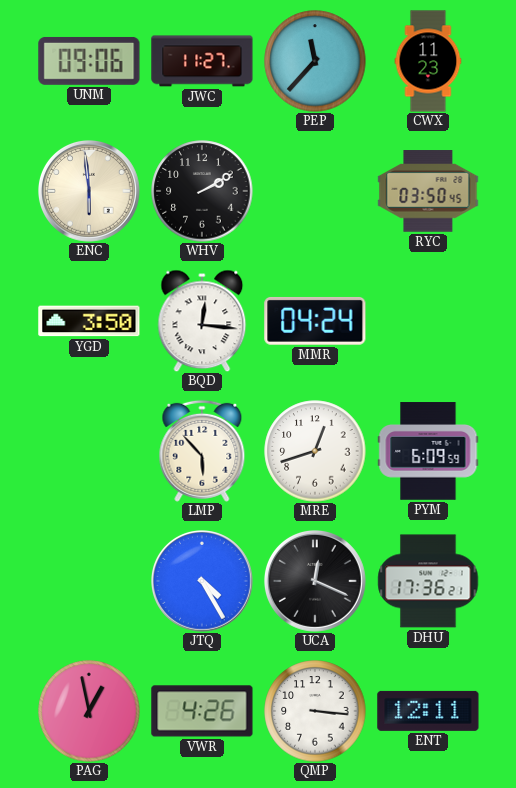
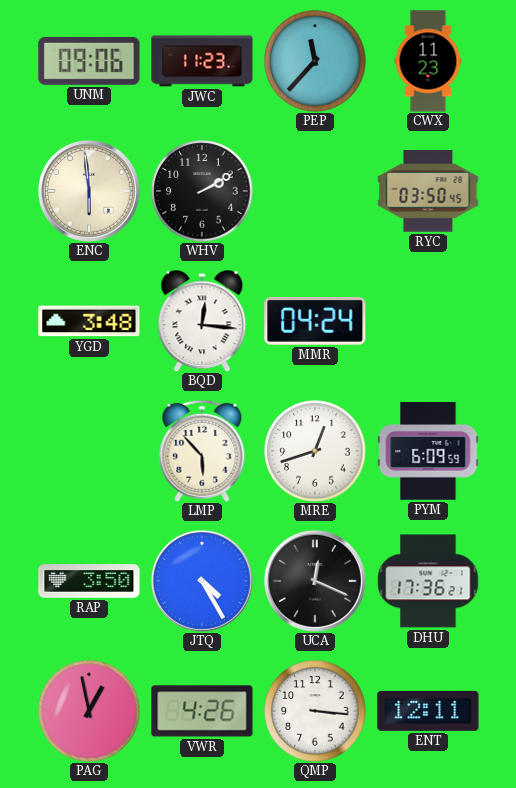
JWC: 11:27 -> 11:23 (202, 61)
YGD: 3:50 -> 3:48 (89, 321)
RAP: none -> 3:50 (89, 581)
